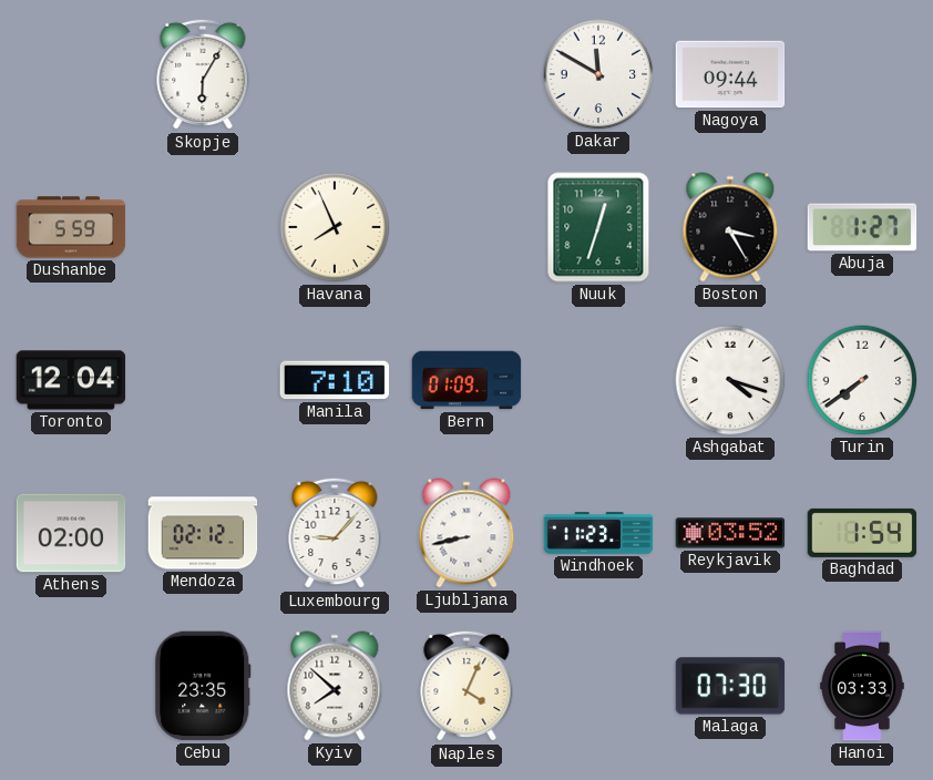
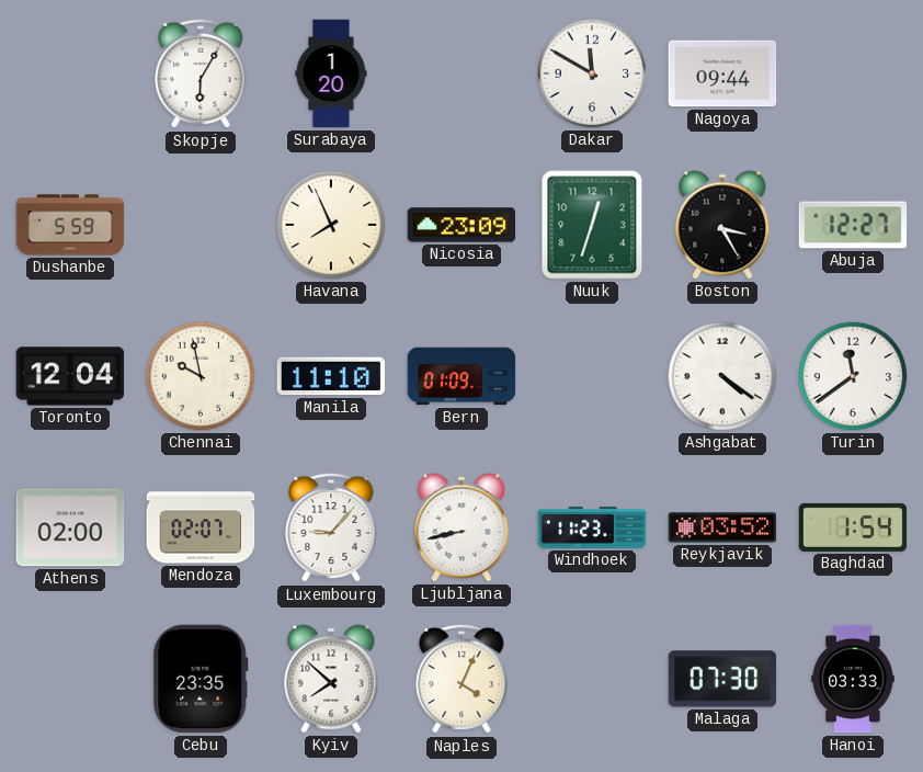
Surabaya: none -> 1:20 (331, 73)
Nicosia: none -> 23:09 (461, 225)
Abuja: 1:27 -> 12:27 (853, 225)
Chennai: none -> 9:58 (201, 376)
Manila: 7:10 -> 11:10 (331, 376)
Ashgabat: 4:18 -> 4:21 (722, 376)
Turin: 7:39 -> 11:39 (853, 376)
Mendoza: 02:12 -> 02:07 (201, 527)
